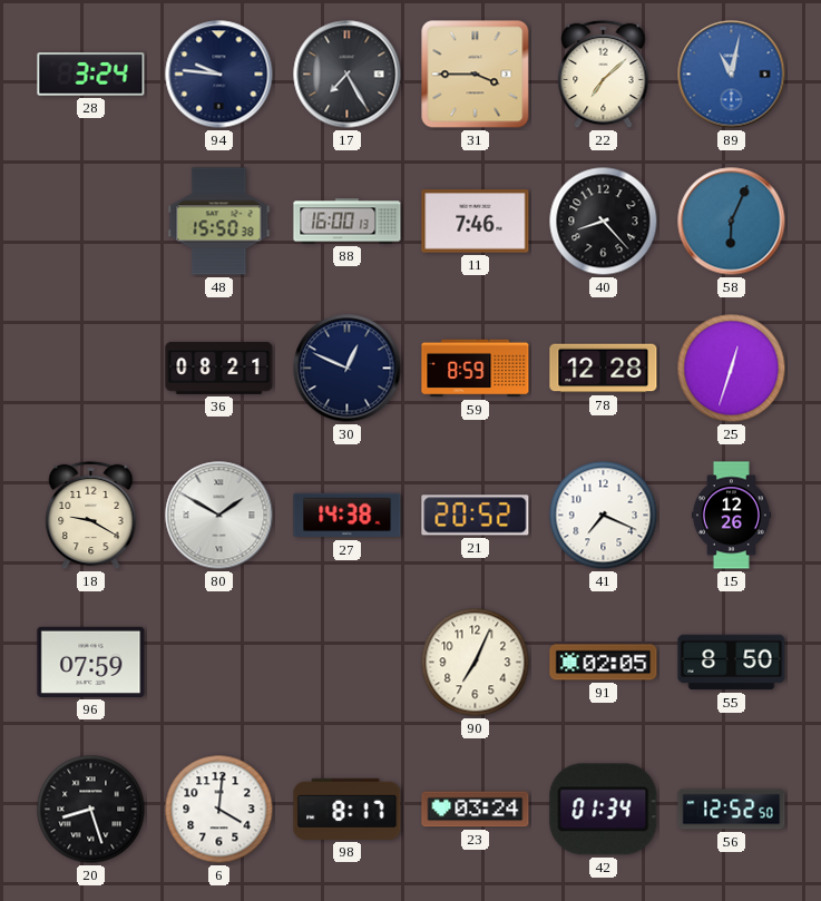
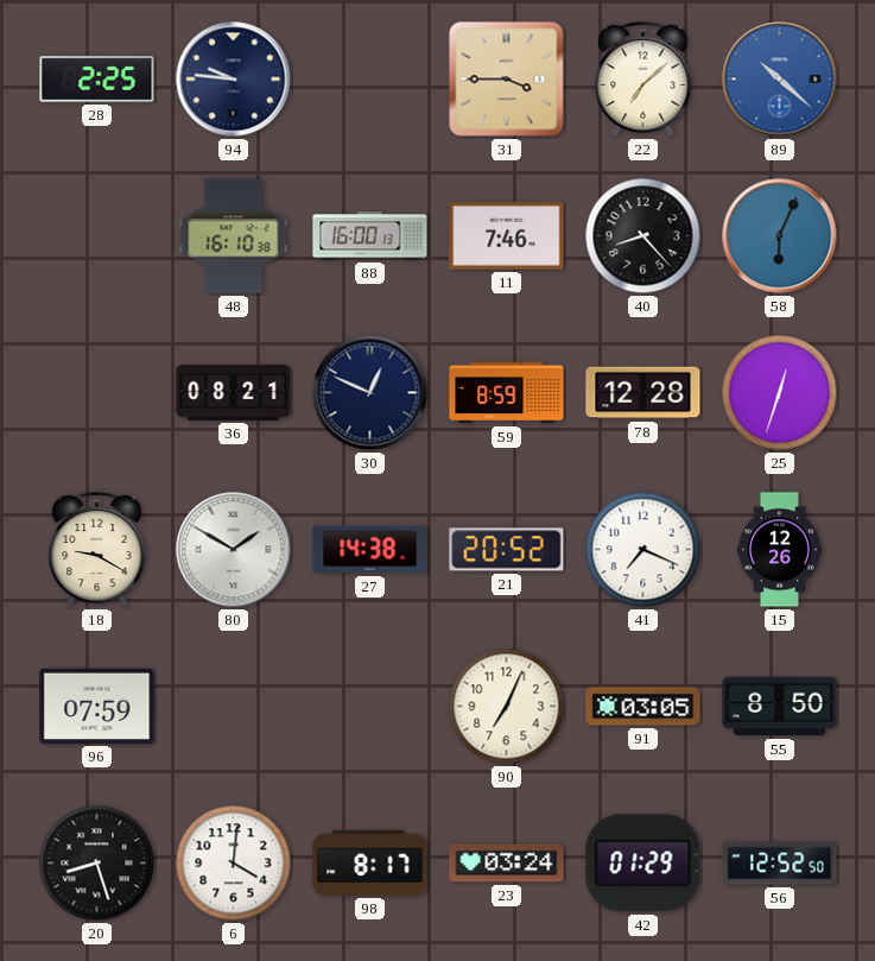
28: 3:24 -> 2:25 (97, 80)
17: 7:25 -> none (348, 75)
89: 11:02 -> 10:22 (780, 80)
48: 15:50 -> 16:10 (234, 236)
91: 02:05 -> 03:05 (643, 707)
42: 01:34 -> 01:29 (643, 864)
